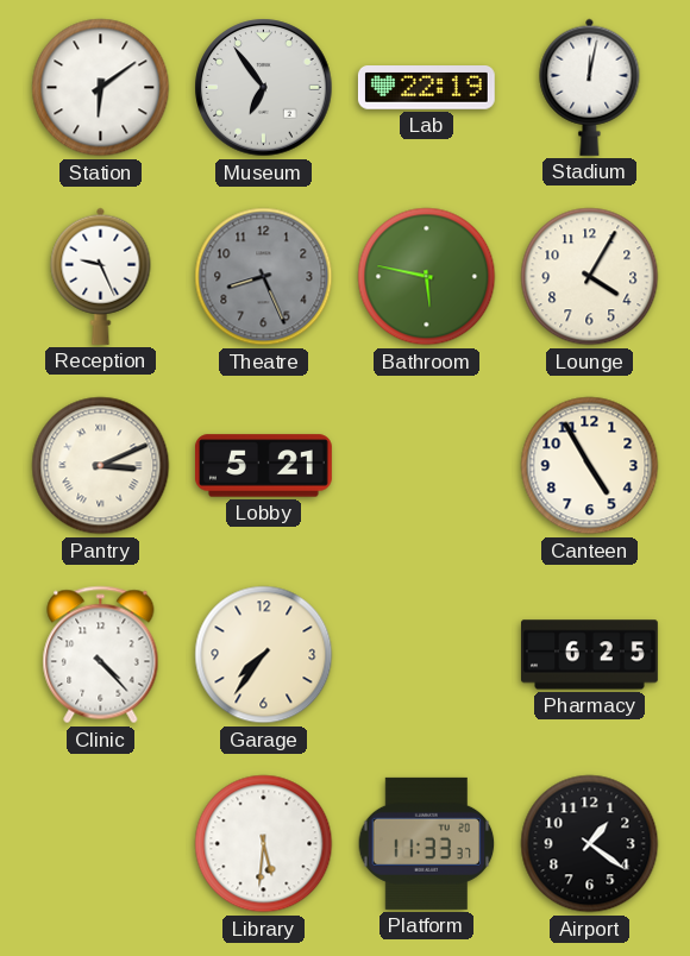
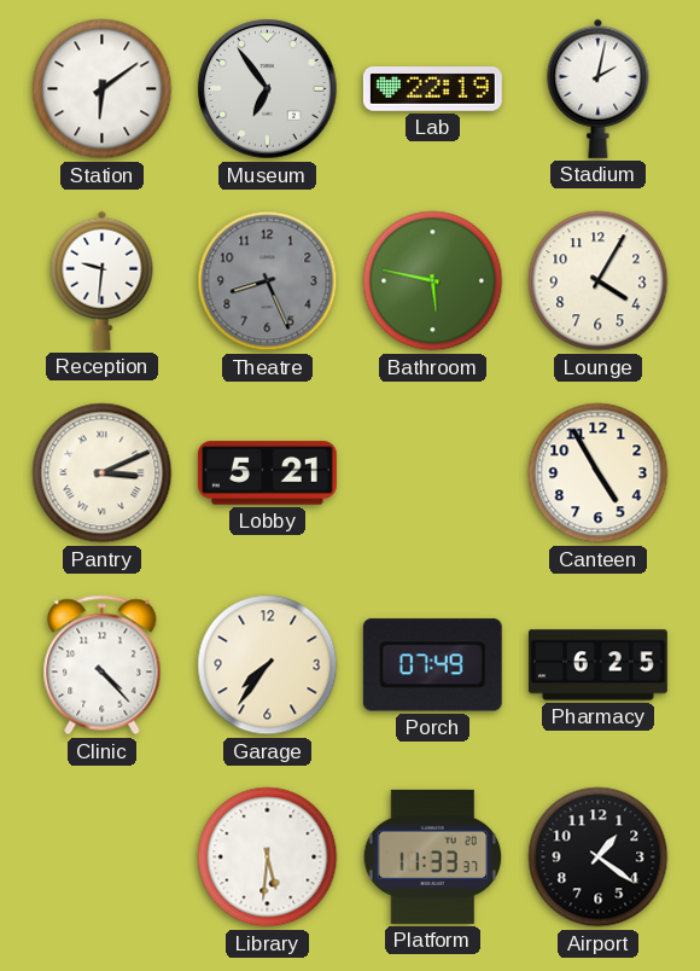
Stadium: 12:02 -> 2:02 (599, 88)
Reception: 9:26 -> 9:31 (103, 280)
Porch: none -> 07:49 (432, 665)
